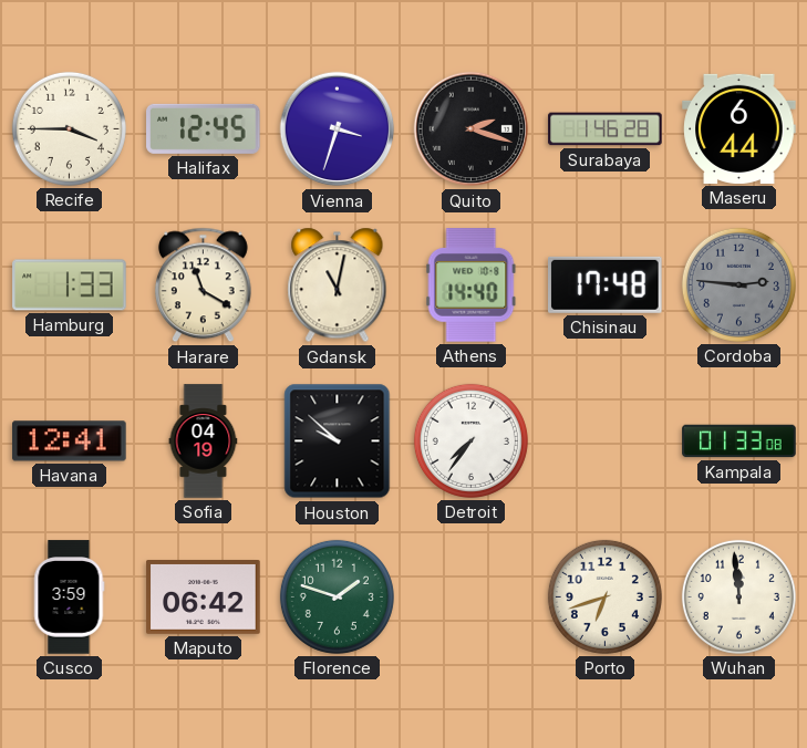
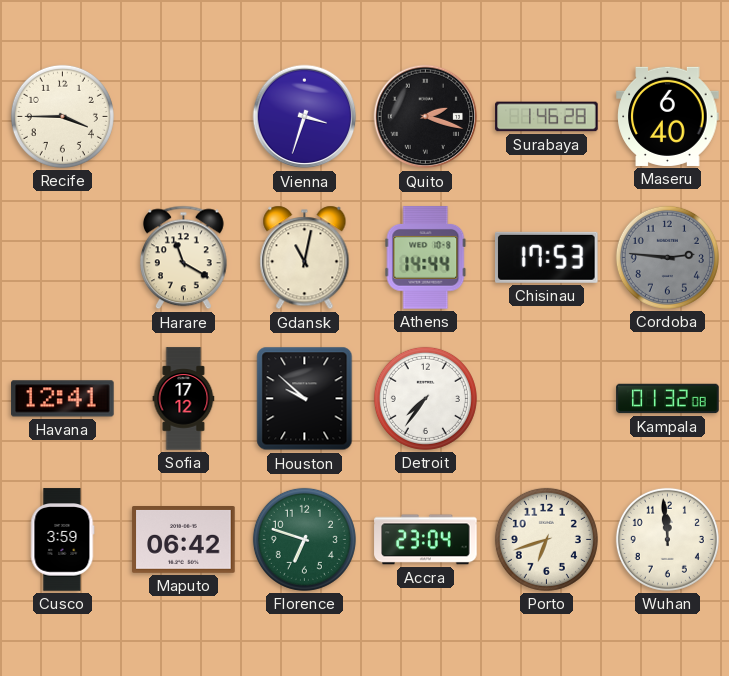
Halifax: 12:45 -> none (204, 128)
Maseru: 6:44 -> 6:40 (668, 116)
Hamburg: 1:33 -> none (70, 285)
Athens: 14:40 -> 14:44 (426, 258)
Chisinau: 17:48 -> 17:53 (547, 257)
Sofia: 04:19 -> 17:12 (184, 399)
Kampala: 01:33 -> 01:32 (668, 399)
Florence: 1:48 -> 6:48 (304, 539)
Accra: none -> 23:04 (426, 540)
